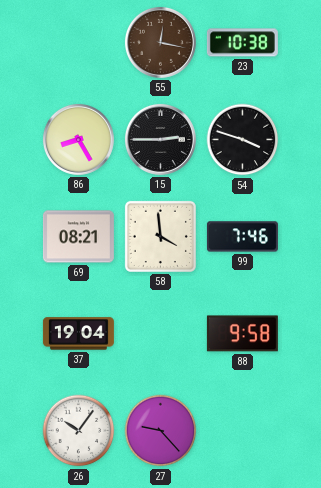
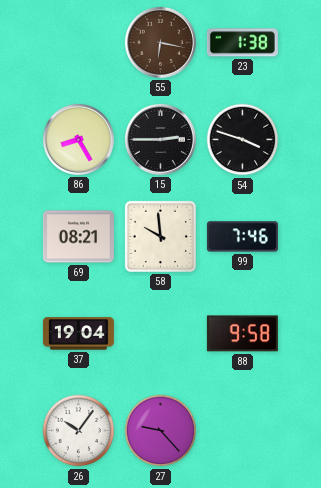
55: 12:17 -> 6:17 (160, 42)
23: 10:38 -> 1:38 (242, 43)
58: 3:59 -> 9:59 (160, 236)
